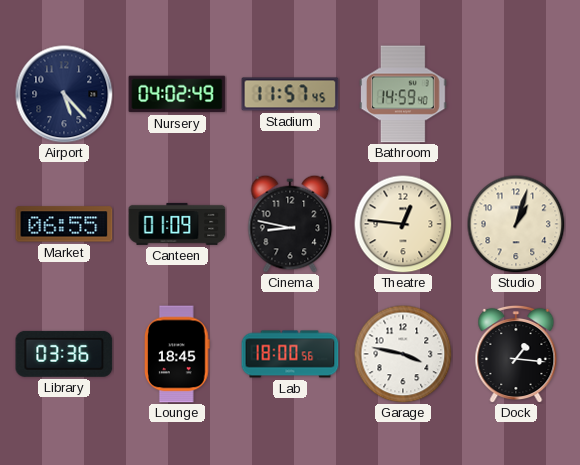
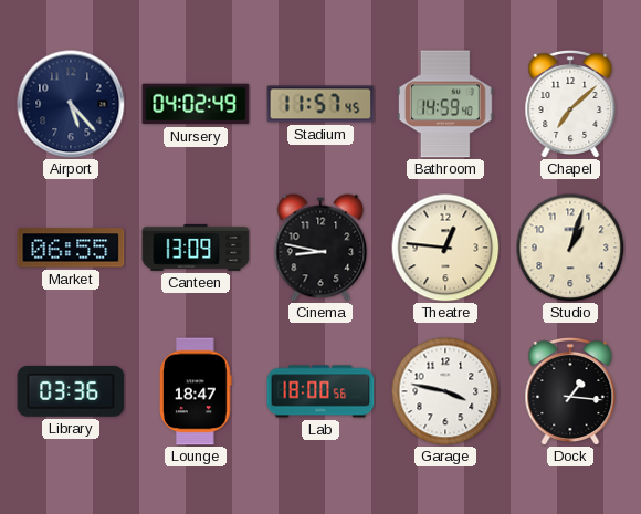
Chapel: none -> 7:08 (570, 103)
Canteen: 01:09 -> 13:09 (196, 248)
Lounge: 18:45 -> 18:47 (197, 391)
